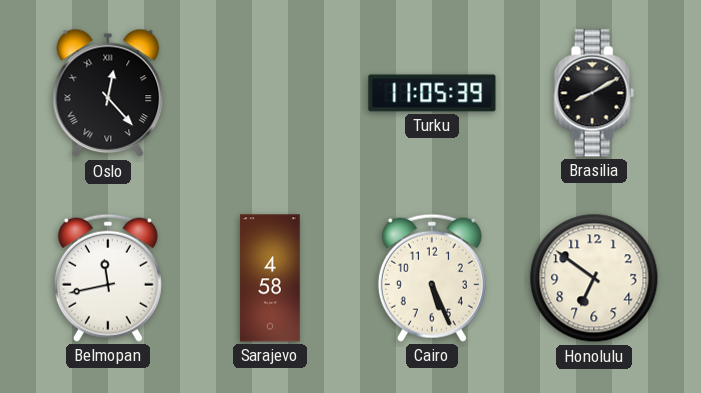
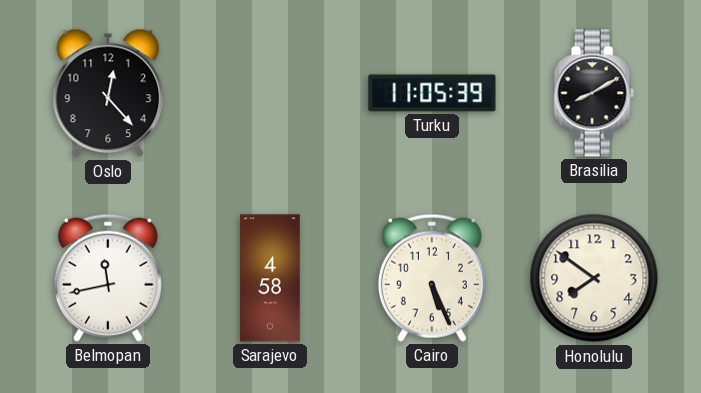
Oslo numerals: Roman -> Arabic (108, 93)
Honolulu: 6:51 -> 7:51 (594, 278)
